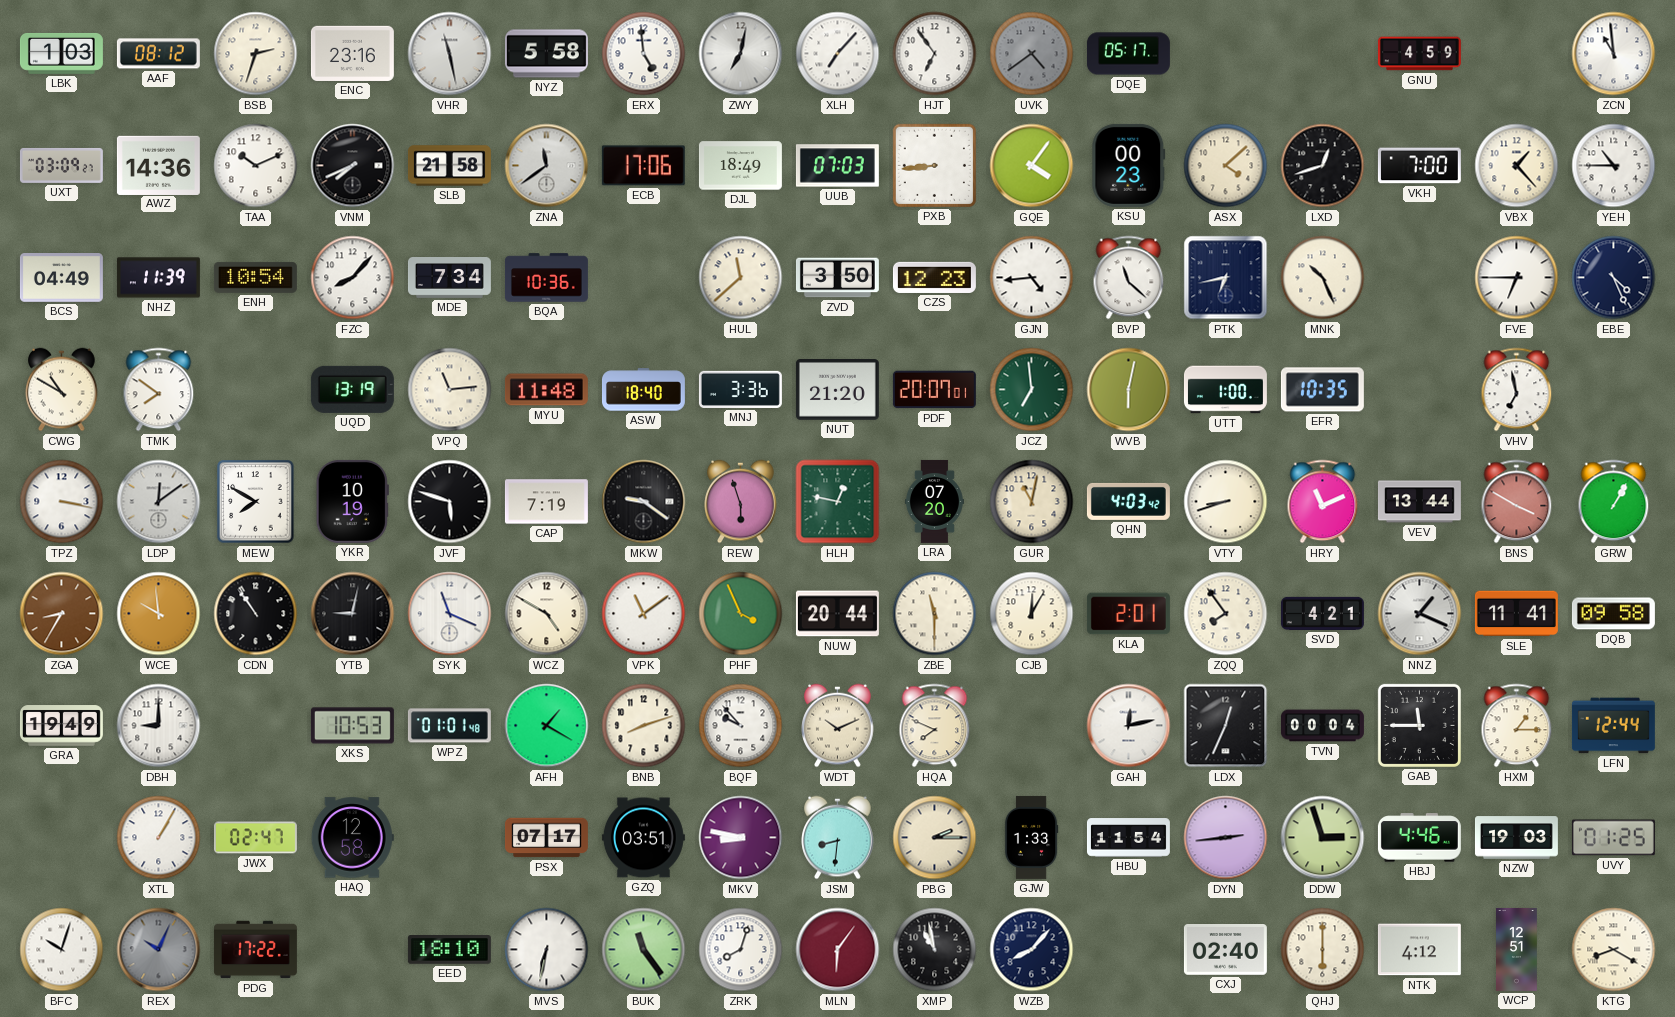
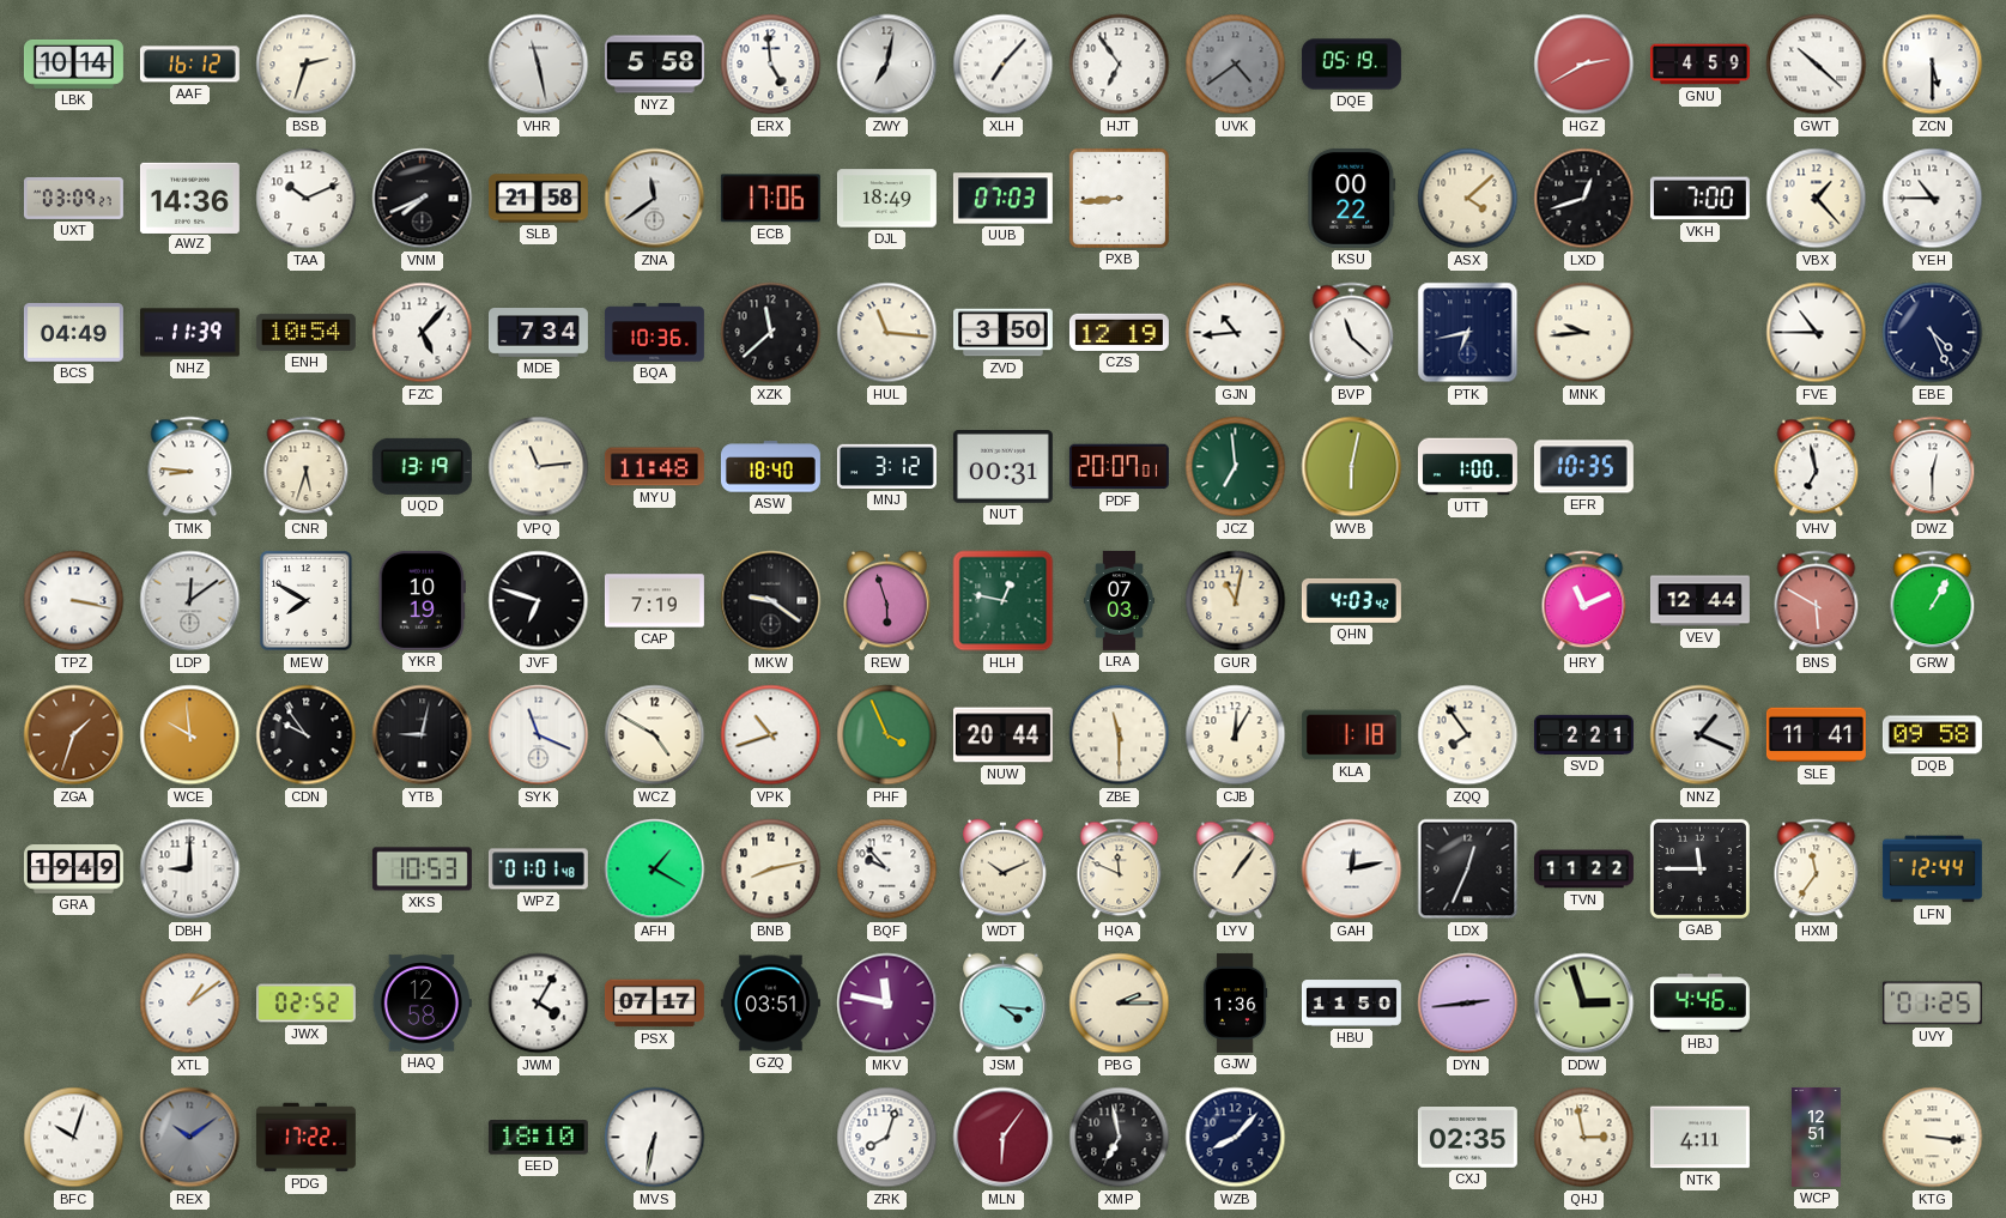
LBK: 1:03 -> 10:14 (73, 63)
AAF: 08:12 -> 16:12 (189, 65)
ENC: 23:16 -> none (352, 53)
DQE: 05:17 -> 05:19 (1351, 65)
HGZ: none -> 2:40 (1584, 65)
GWT: none -> 10:22 (1817, 65)
ZCN: 10:59 -> 5:30 (1933, 65)
GQE: 4:06 -> none (1032, 166)
KSU: 00:23 -> 00:22 (1352, 198)
FZC: 8:07 -> 5:07 (423, 333)
XZK: none -> 11:38 (771, 333)
HUL: 11:38 -> 11:16 (887, 333)
CZS: 12:23 -> 12:19 (1119, 332)
GJN: 4:44 -> 10:44 (1236, 333)
MNK: 10:26 -> 9:44 (1584, 333)
FVE: 6:45 -> 10:45 (1817, 333)
CWG: 10:50 -> none (62, 390)
TMK: 7:51 -> 8:46 (190, 467)
CNR: none -> 5:33 (307, 467)
MNJ: 3:36 -> 3:12 (886, 466)
NUT: 21:20 -> 00:31 (1002, 467)
DWZ: none -> 12:30 (1933, 467)
JVF: 5:48 -> 6:48 (539, 601)
LRA: 07:20 -> 07:03 (1119, 600)
VTY: 8:42 -> none (1226, 502)
VEV: 13:44 -> 12:44 (1699, 601)
BNS: 3:50 -> 5:50 (1817, 601)
ZGA: 8:35 -> 1:33 (74, 735)
CDN: 10:54 -> 9:54 (307, 735)
VPK: 11:09 -> 10:42 (771, 735)
KLA: 2:01 -> 1:18 (1351, 735)
SVD: 4:21 -> 2:21 (1583, 734)
BNB: 8:12 -> 8:13 (771, 869)
HQA: 7:49 -> 11:49 (1120, 869)
LYV: none -> 1:06 (1236, 869)
TVN: 00:04 -> 11:22 (1583, 869)
HXM: 1:15 -> 11:36 (1817, 869)
XTL: 1:05 -> 1:09 (190, 1004)
JWX: 02:47 -> 02:52 (305, 1004)
JWM: none -> 4:05 (539, 1004)
MKV: 8:47 -> 11:47 (887, 1004)
JSM: 8:31 -> 4:16 (1004, 1004)
GJW: 1:33 -> 1:36 (1235, 1002)
HBU: 11:54 -> 11:50 (1351, 1004)
NZW: 19:03 -> none (1516, 838)
REX: 10:04 -> 10:09 (190, 1138)
BUK: 11:24 -> none (644, 950)
XMP: 10:58 -> 6:58 (1120, 1138)
CXJ: 02:40 -> 02:35 (1467, 1138)
QHJ: 6:00 -> 2:58 (1584, 1138)
NTK: 4:12 -> 4:11 (1699, 1138)
KTG: 8:20 -> 3:16 (1933, 1138)
